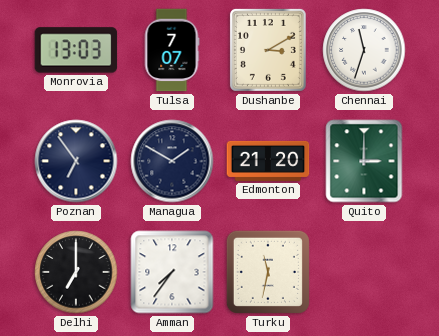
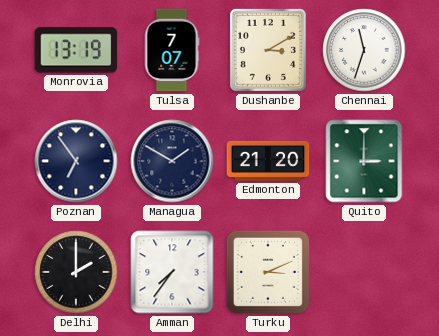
Monrovia: 13:03 -> 13:19 (76, 50)
Delhi: 7:00 -> 2:00 (76, 272)
Turku: 11:32 -> 3:11 (268, 272)
